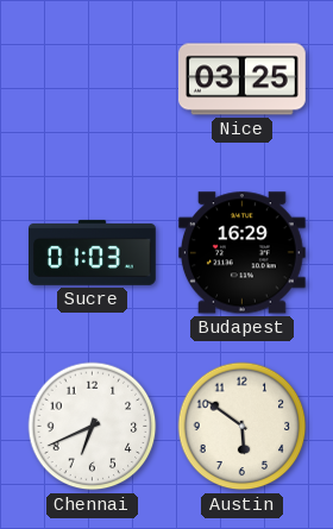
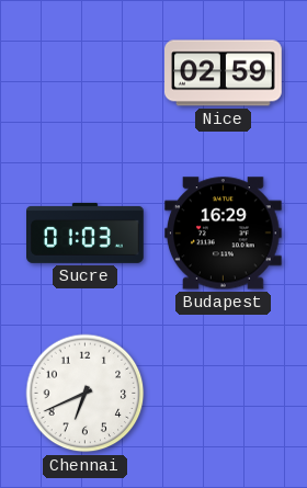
Nice: 03:25 -> 02:59 (224, 73)
Austin: 5:51 -> none (243, 427)
